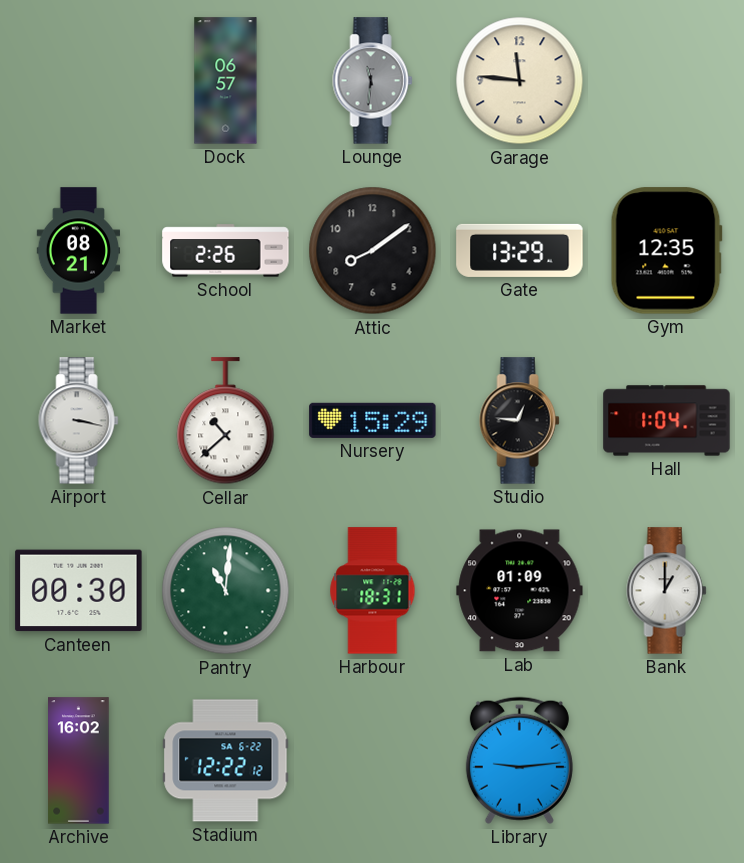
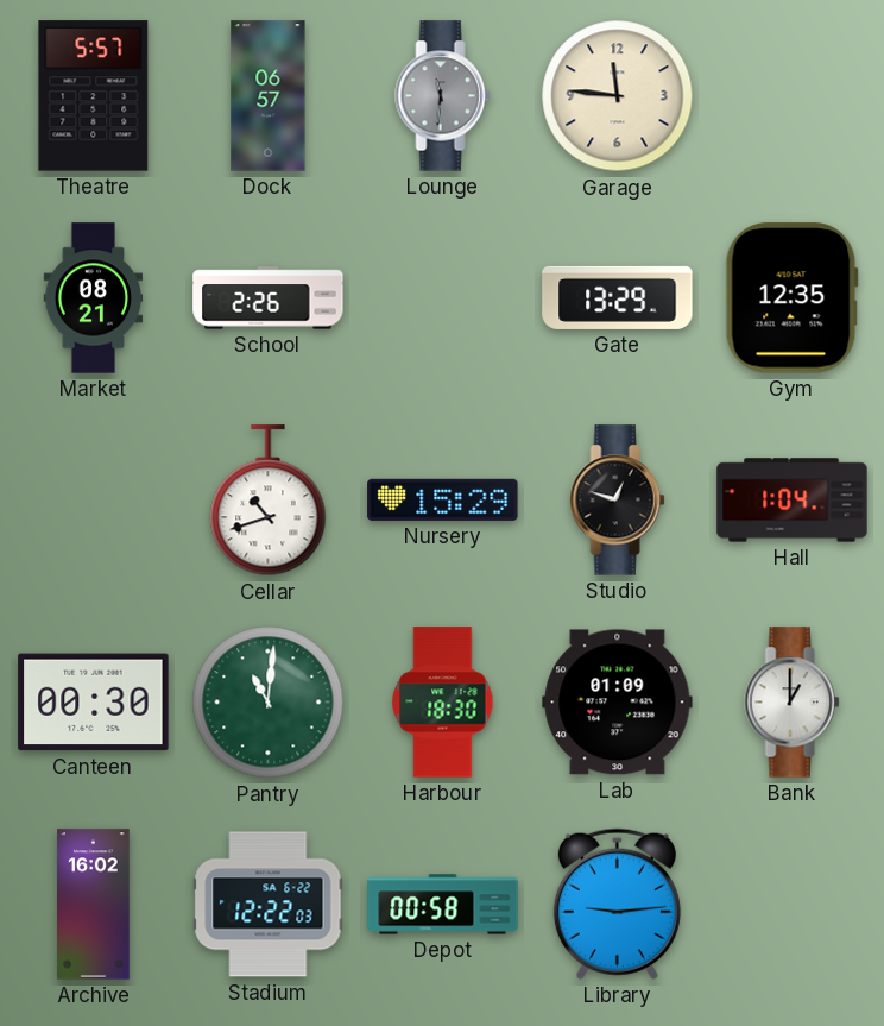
Theatre: none -> 5:57 (94, 96)
Attic: 8:09 -> none (373, 251)
Airport: 3:17 -> none (79, 421)
Cellar: 10:38 -> 10:42 (269, 501)
Studio: 12:46 -> 12:48 (618, 501)
Harbour: 18:31 -> 18:30 (443, 703)
Stadium: 12:22:12 -> 12:22:03 (269, 905)
Depot: none -> 00:58 (443, 905)
